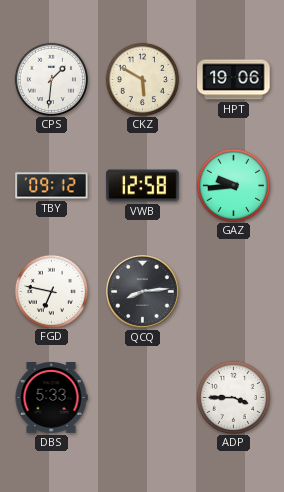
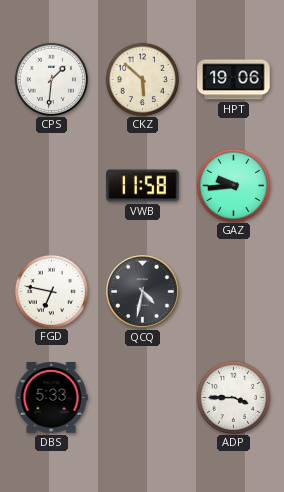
CKZ: 5:50 -> 5:52 (142, 79)
TBY: 09:12 -> none (52, 186)
VWB: 12:58 -> 11:58 (143, 186)
QCQ: 8:14 -> 4:32 (143, 292)
